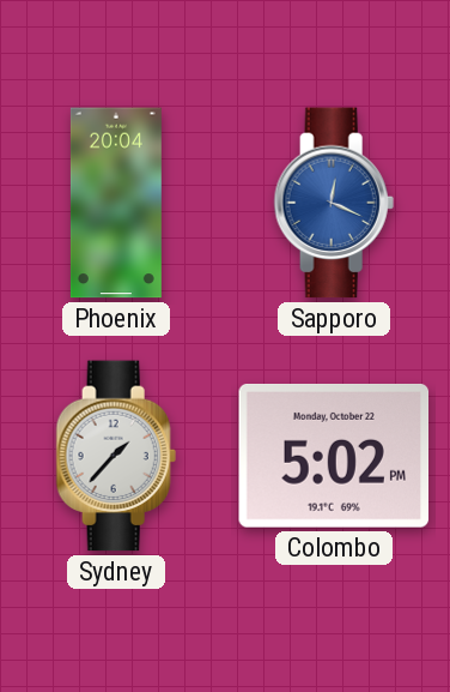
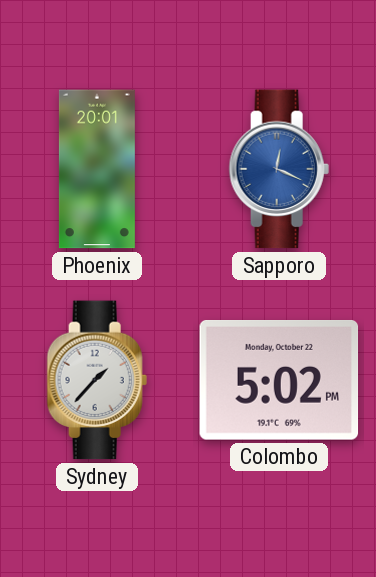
Phoenix: 20:04 -> 20:01 (97, 169)
